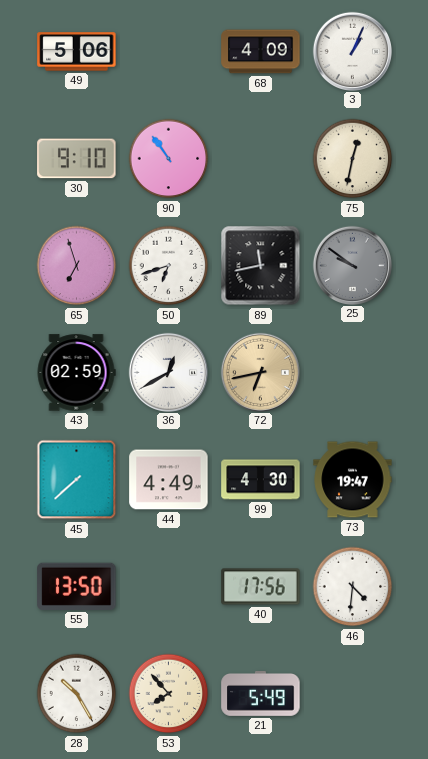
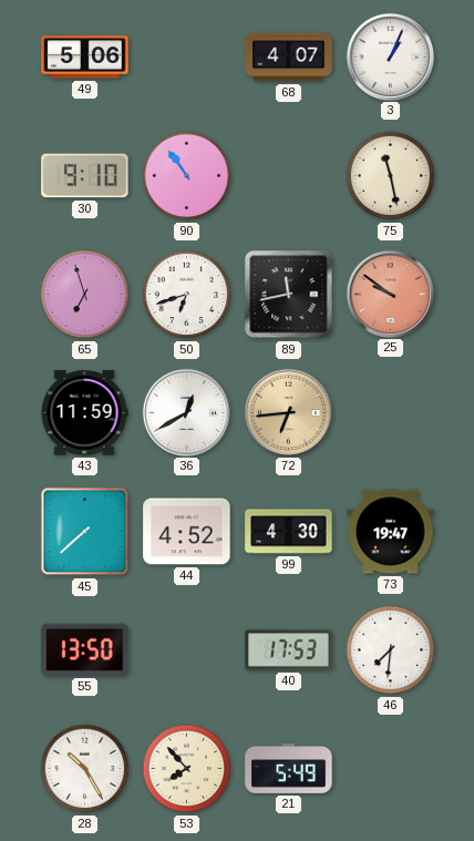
68: 4:09 -> 4:07 (289, 58)
75: 12:32 -> 11:28 (391, 176)
25 dial: grey -> salmon (390, 294)
43: 02:59 -> 11:59 (84, 413)
72: 6:43 -> 6:44 (288, 412)
44: 4:49 -> 4:52 (187, 532)
40: 17:56 -> 17:53 (289, 650)
46: 4:31 -> 7:31 (391, 650)
